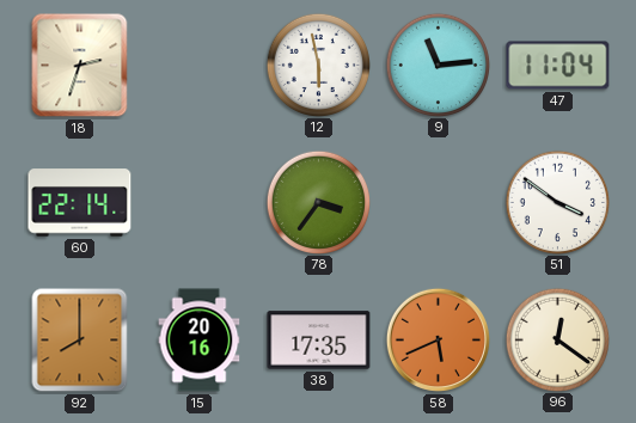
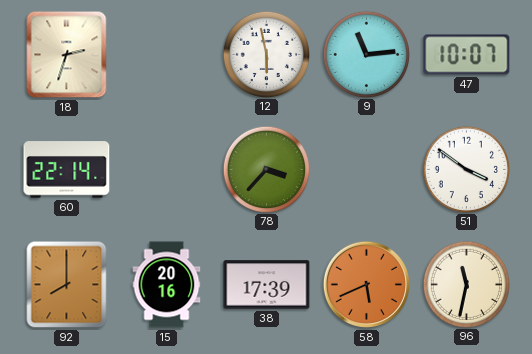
47: 11:04 -> 10:07 (467, 55)
78: 3:36 -> 3:37 (266, 169)
38: 17:35 -> 17:39 (267, 285)
96: 12:21 -> 11:32 (466, 284)
